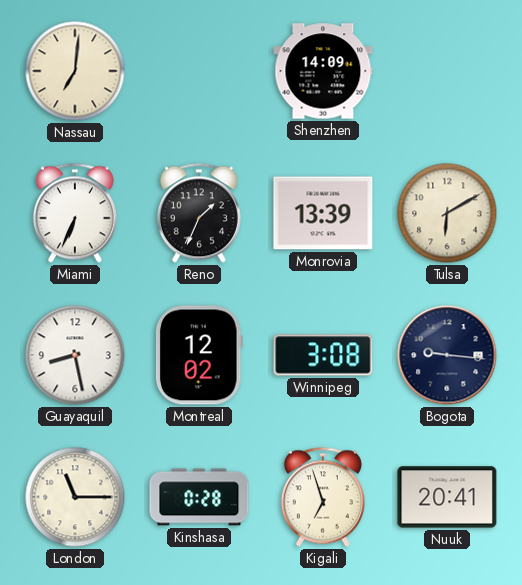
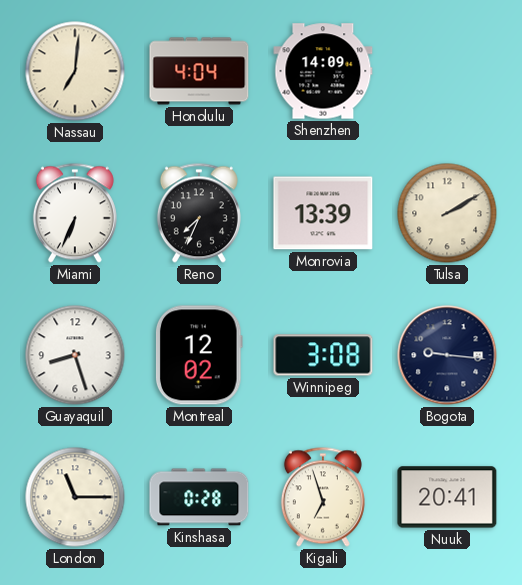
Honolulu: none -> 4:04 (199, 71)
Reno: 1:34 -> 7:34 (199, 213)
Tulsa: 6:10 -> 2:10 (447, 213)
Guayaquil: 8:28 -> 8:27 (75, 355)
